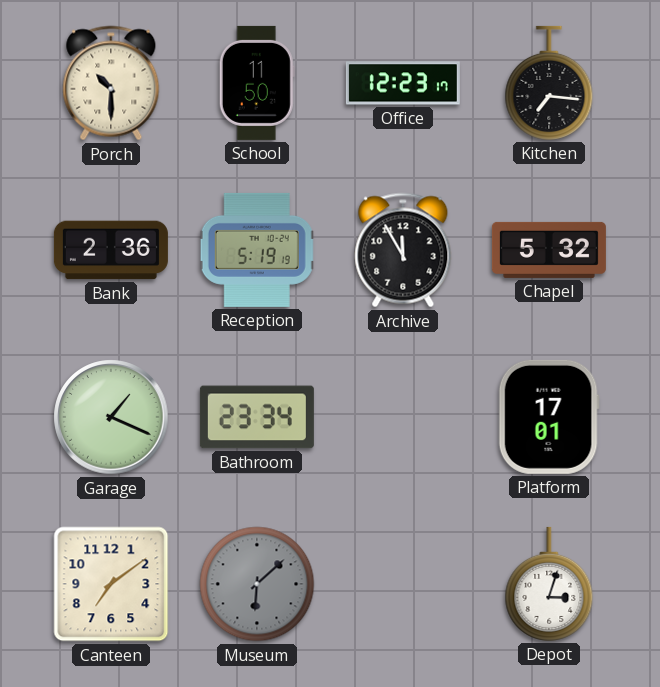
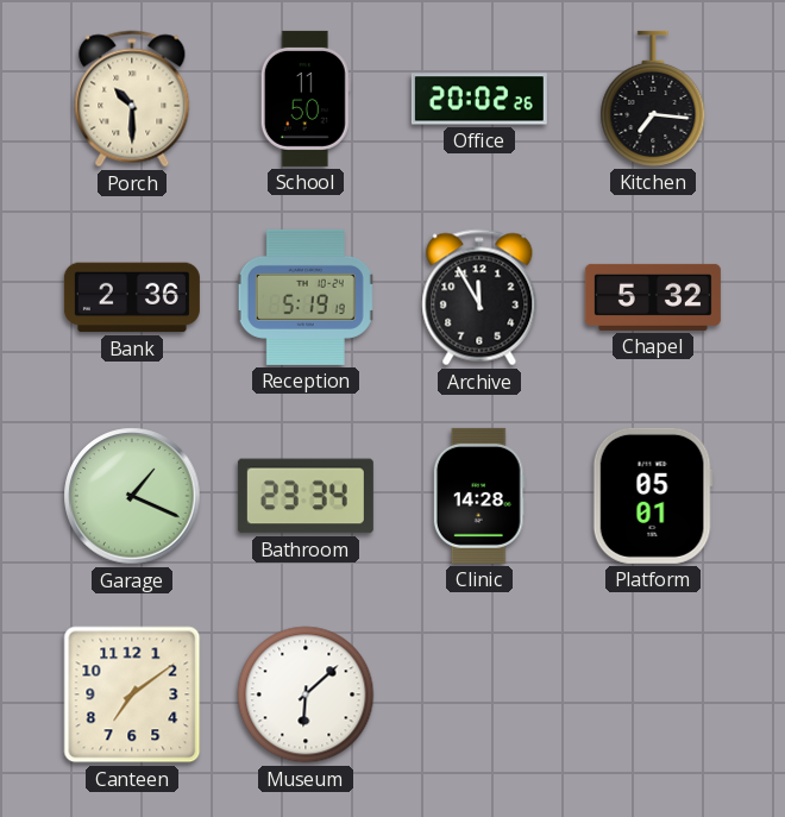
Office: 12:23 -> 20:02 (479, 99)
Clinic: none -> 14:28 (479, 496)
Platform: 17:01 -> 05:01 (653, 496)
Museum dial: grey -> white (306, 695)
Depot: 3:03 -> none (549, 584)
